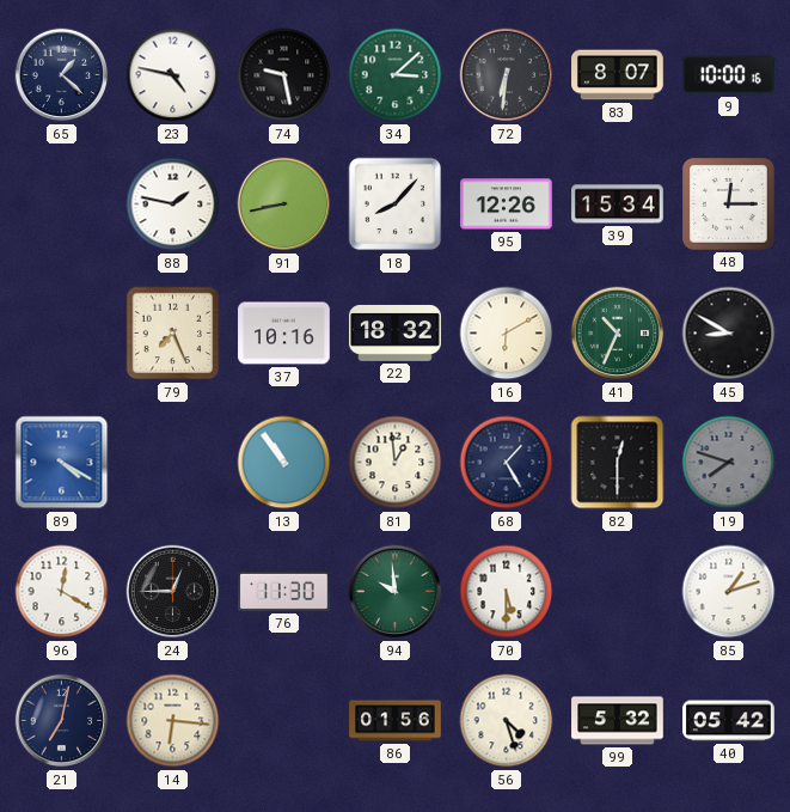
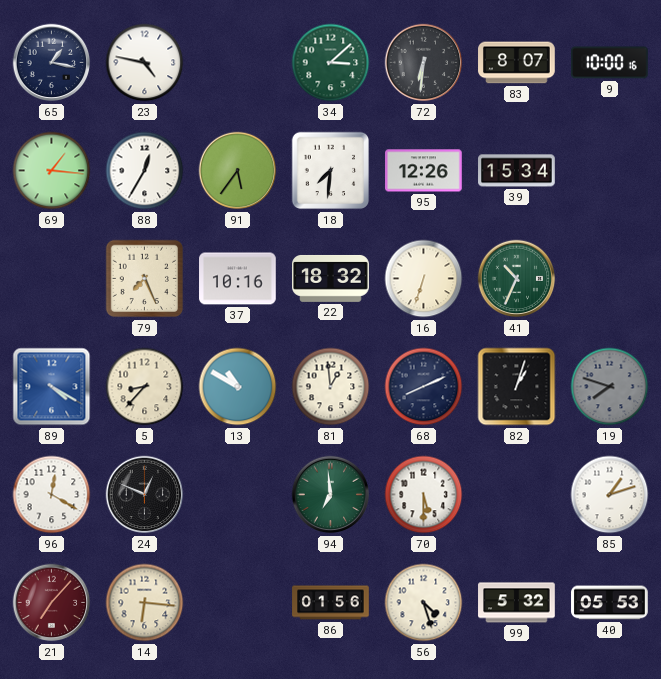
65: 1:22 -> 1:17 (52, 63)
74: 9:28 -> none (284, 75)
69: none -> 1:16 (52, 171)
88: 1:47 -> 12:35 (145, 171)
91: 8:43 -> 5:36 (238, 171)
18: 8:07 -> 7:31 (331, 171)
48: 12:15 -> none (729, 204)
16: 6:10 -> 6:33 (424, 279)
45: 8:50 -> none (729, 334)
5: none -> 8:37 (145, 387)
13: 10:54 -> 10:50 (238, 387)
68: 1:25 -> 8:11 (424, 387)
82: 12:30 -> 1:03 (517, 387)
24: 12:45 -> 12:49 (145, 495)
76: 11:30 -> none (284, 591)
94: 9:59 -> 6:59 (331, 495)
21: 7:02 -> 7:07 (52, 603)
21 dial: navy -> burgundy (52, 603)
40: 05:42 -> 05:53 (610, 603)
